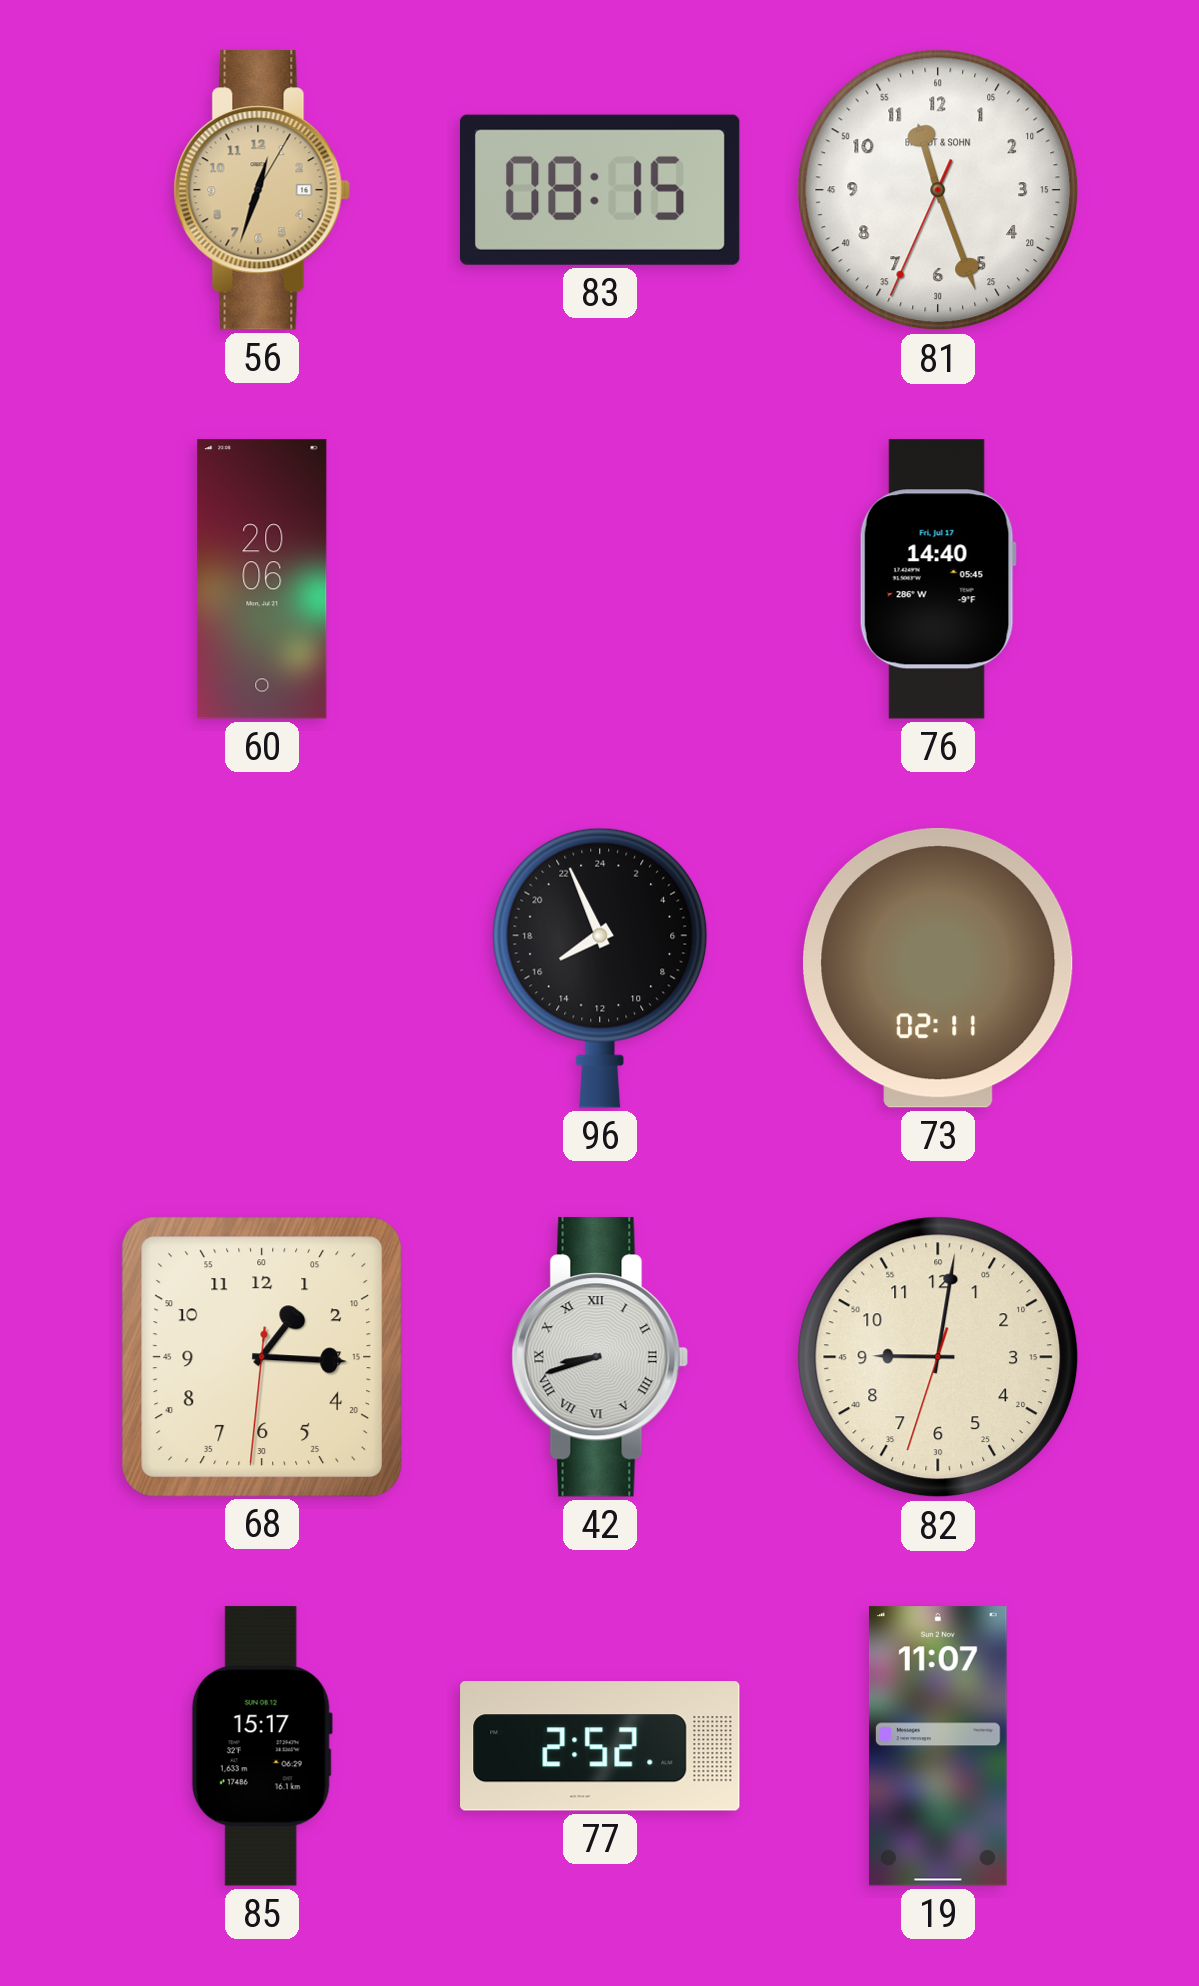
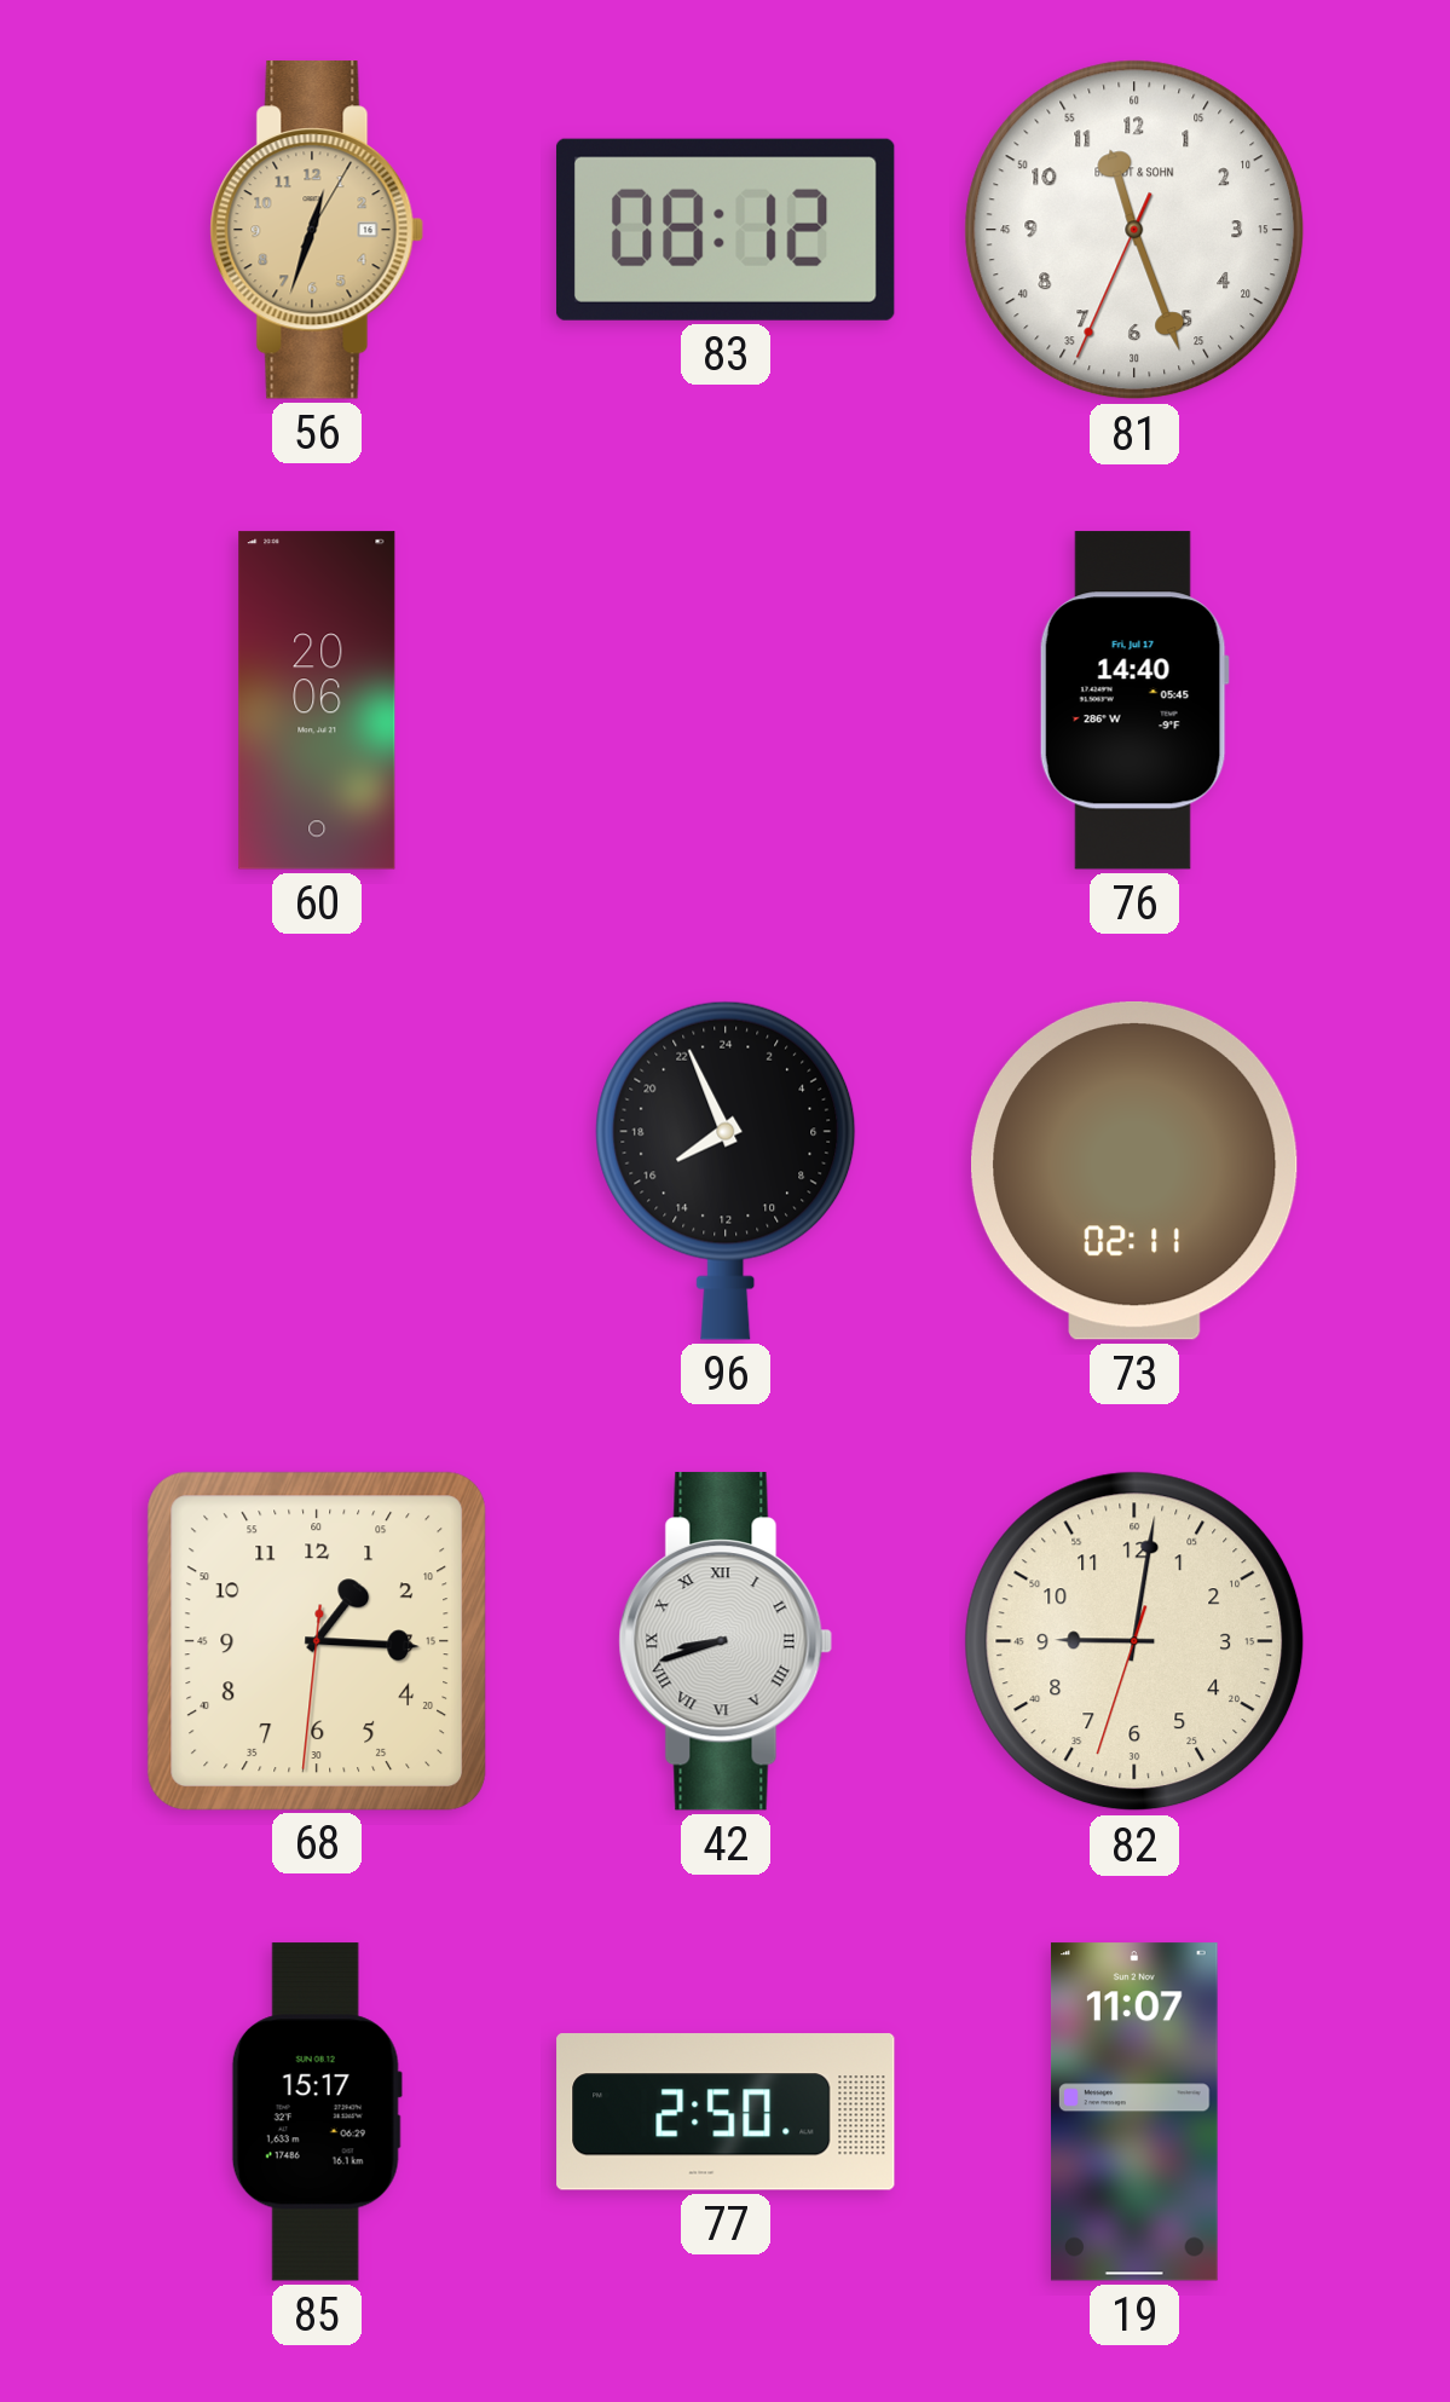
83: 08:15 -> 08:12 (726, 230)
77: 2:52 -> 2:50 (726, 2112)
